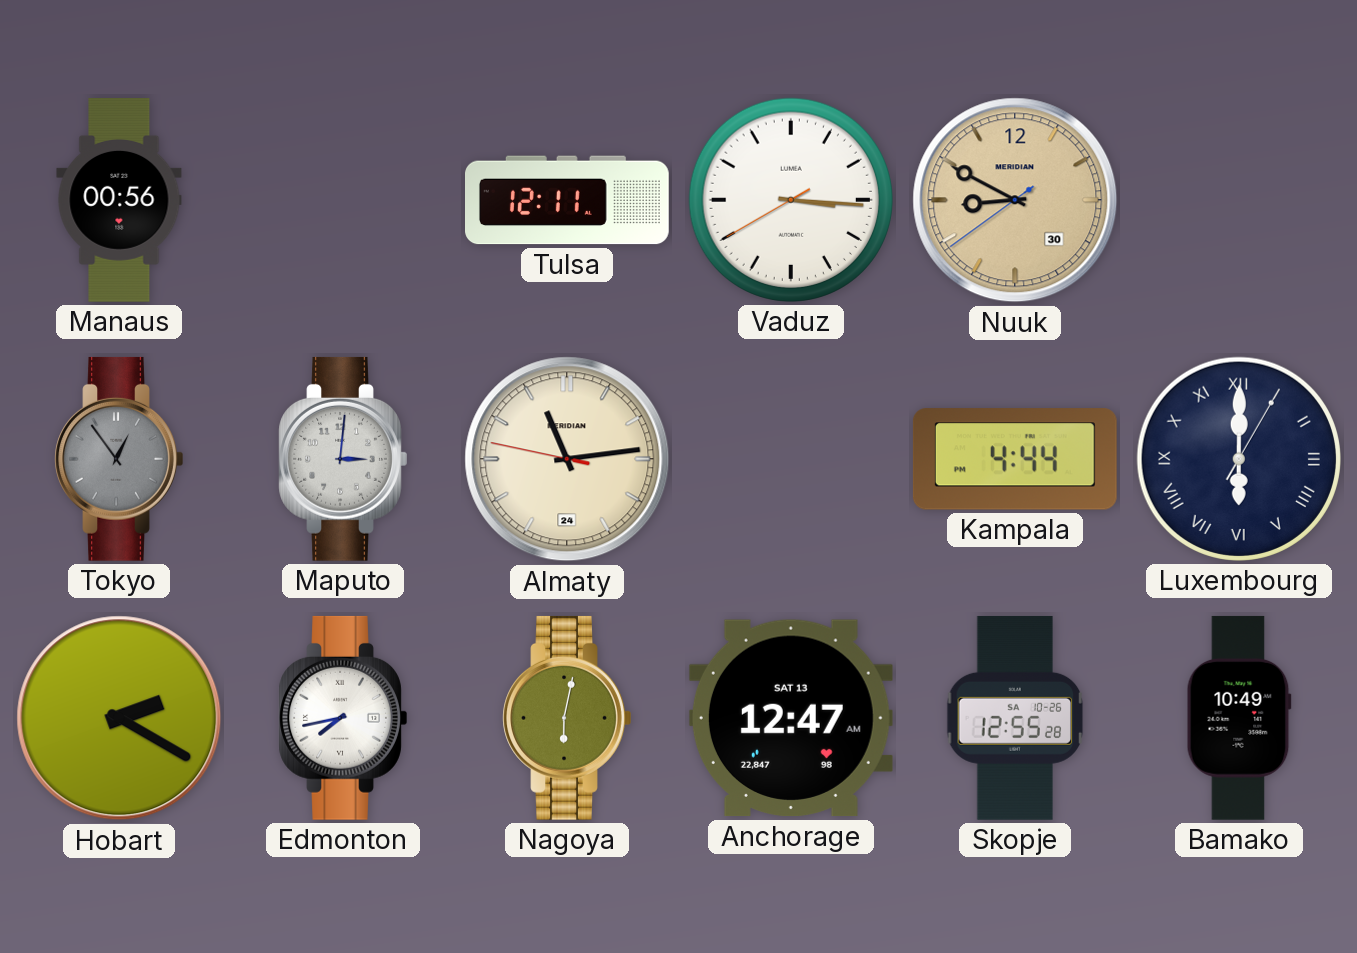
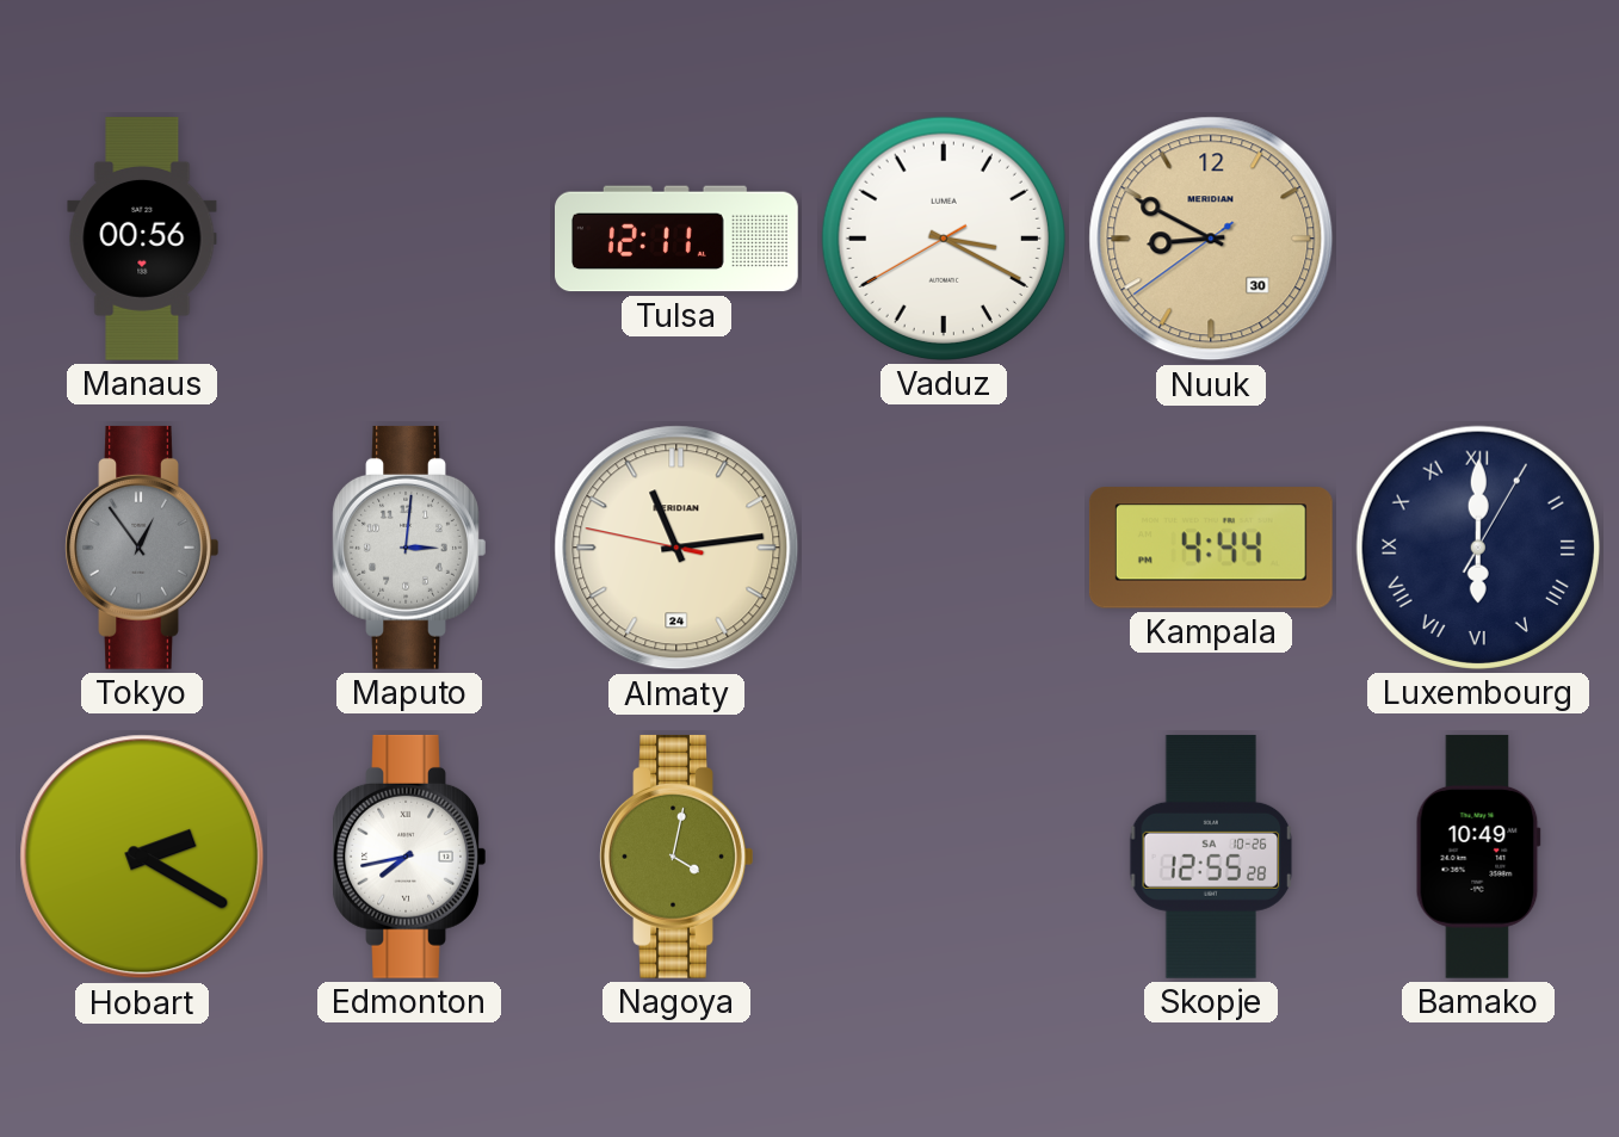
Vaduz: 3:15 -> 3:19 (943, 239)
Nagoya: 6:02 -> 4:02 (676, 857)
Anchorage: 12:47 -> none (791, 718)
